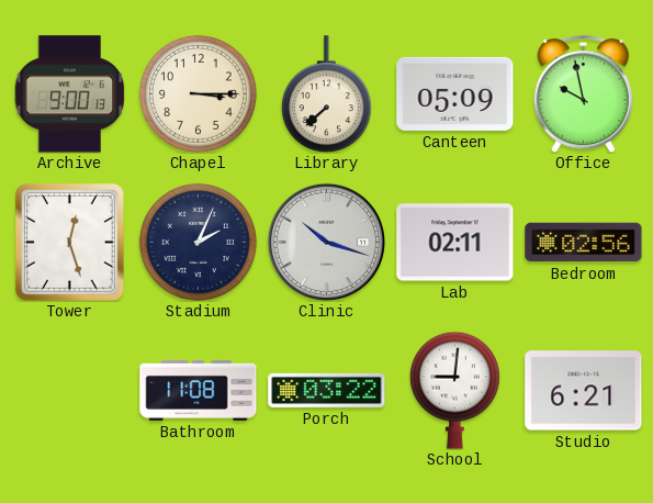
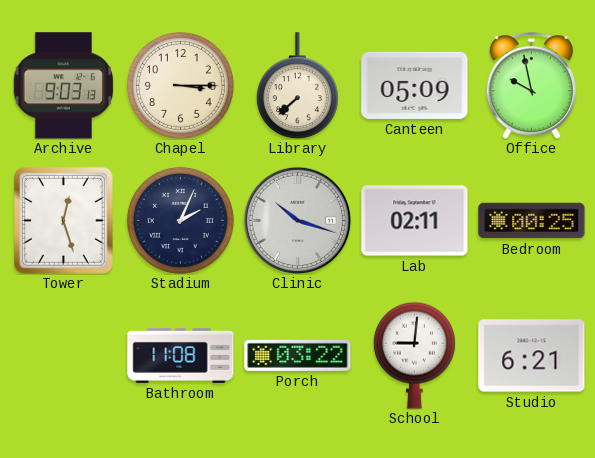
Archive: 9:00 -> 9:03 (64, 86)
Bedroom: 02:56 -> 00:25 (532, 221)
